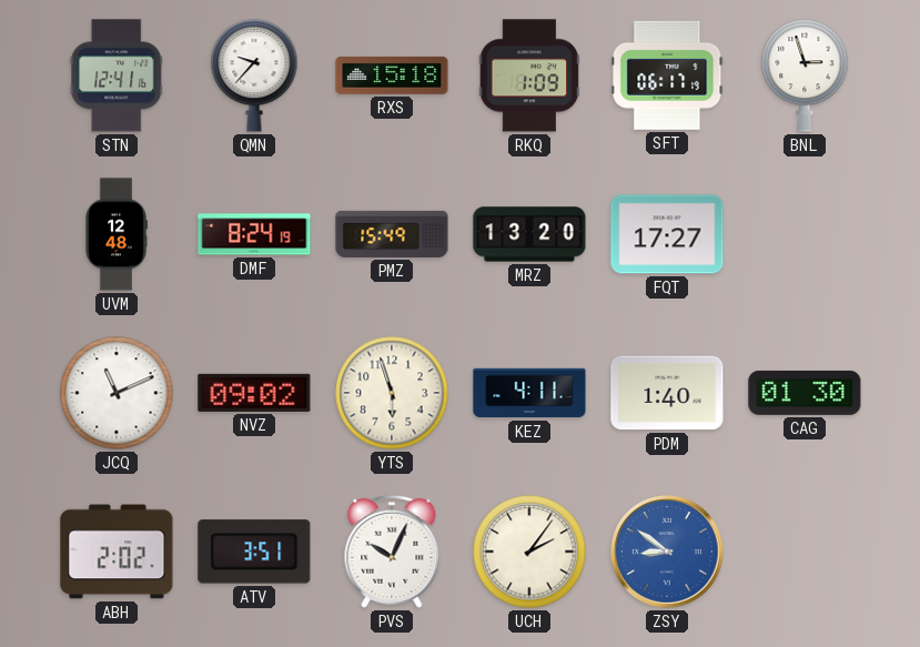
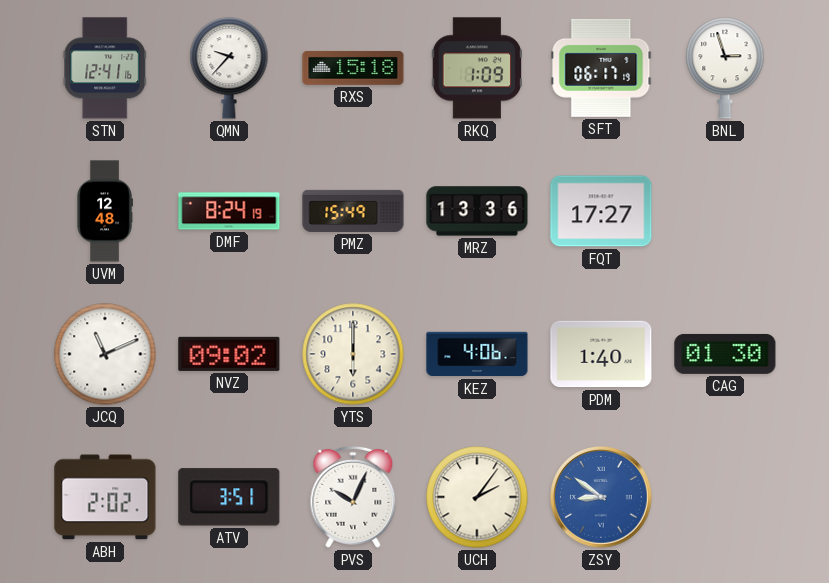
MRZ: 13:20 -> 13:36 (477, 211)
YTS: 5:57 -> 6:00 (353, 354)
KEZ: 4:11 -> 4:06 (477, 354)
